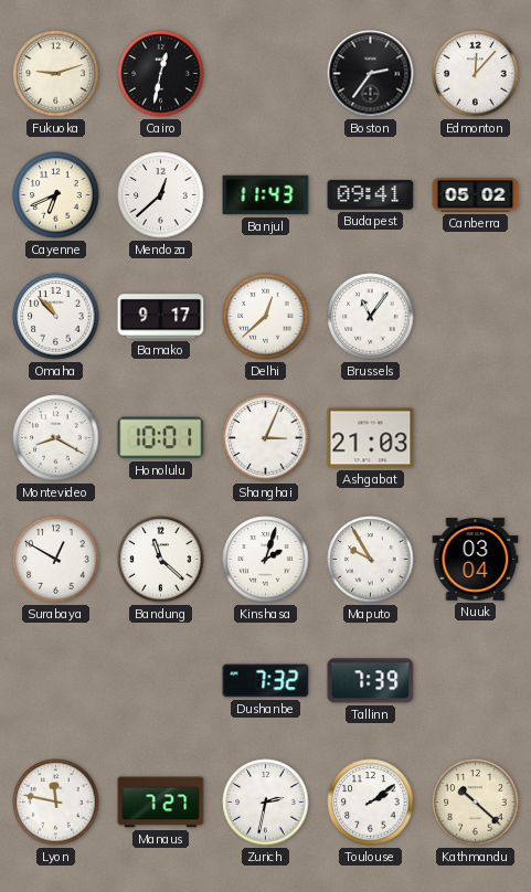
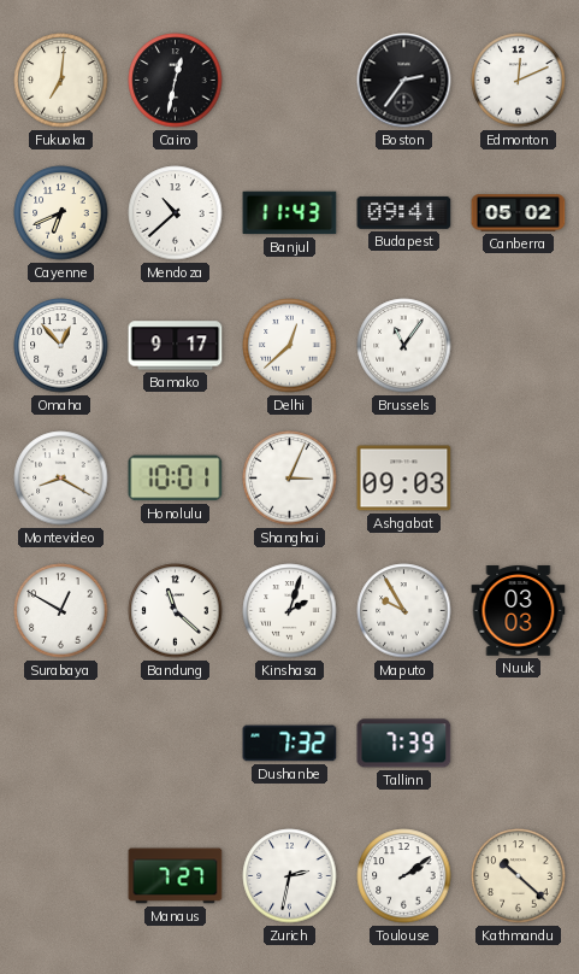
Fukuoka: 9:12 -> 7:01 (61, 81)
Edmonton: 12:07 -> 12:11 (519, 81)
Mendoza: 12:38 -> 10:38 (176, 213)
Omaha: 10:53 -> 12:53 (61, 346)
Ashgabat: 21:03 -> 09:03 (404, 479)
Nuuk: 03:04 -> 03:03 (519, 611)
Lyon: 11:47 -> none (56, 803)
